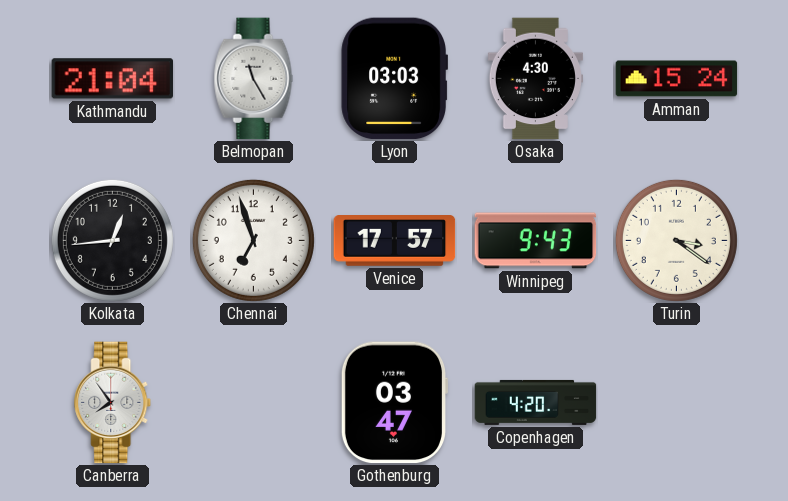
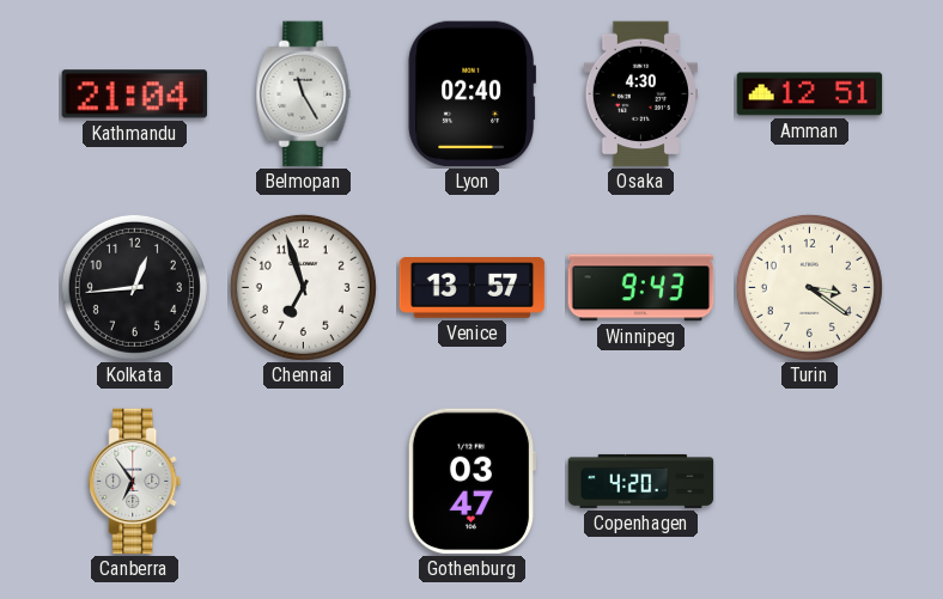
Lyon: 03:03 -> 02:40 (471, 94)
Amman: 15:24 -> 12:51 (810, 94)
Venice: 17:57 -> 13:57 (473, 288)
Canberra: 7:54 -> 6:54 (135, 482)
